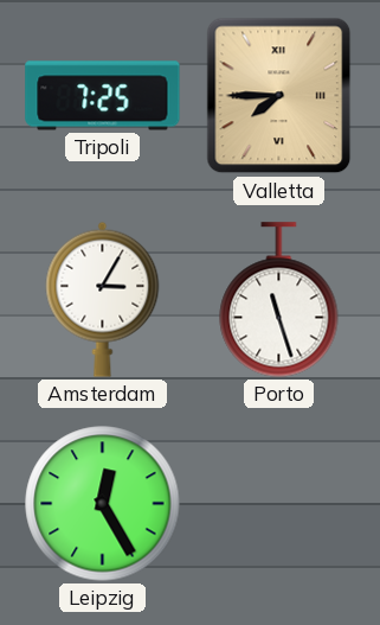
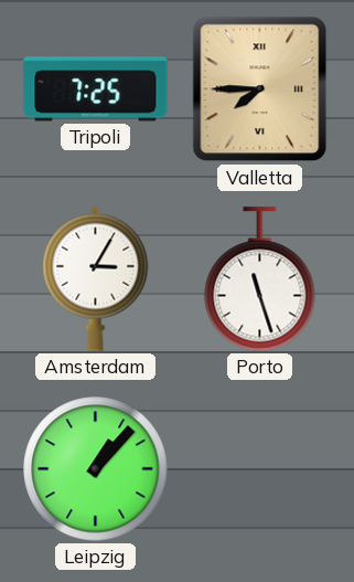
Leipzig: 12:25 -> 1:07 (96, 469)
